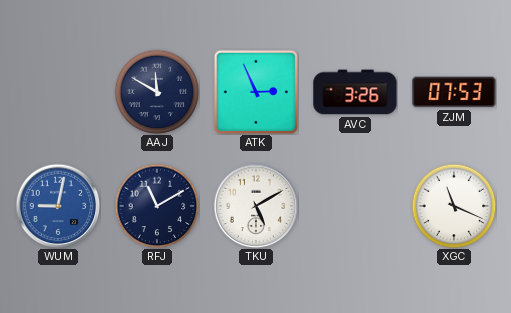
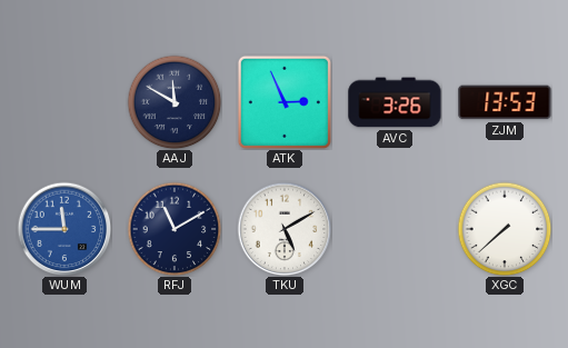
ZJM: 07:53 -> 13:53 (505, 102)
WUM: 9:02 -> 11:45 (64, 229)
XGC: 11:19 -> 7:38 (505, 229)
